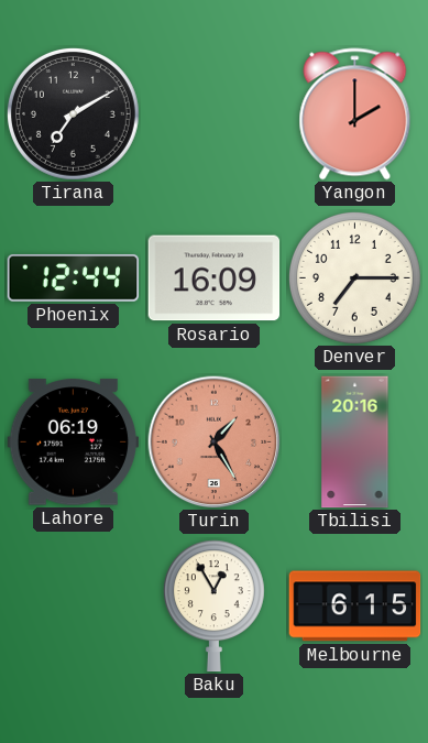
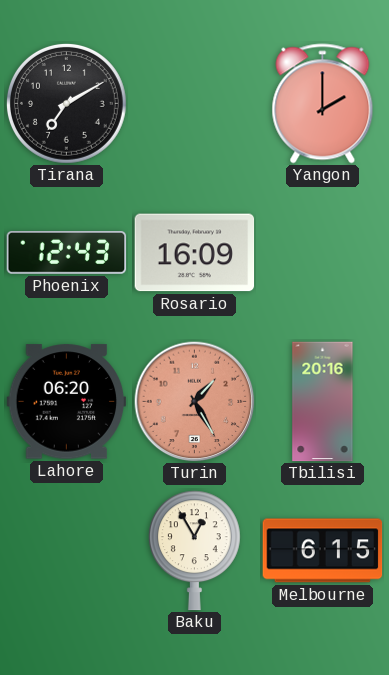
Phoenix: 12:44 -> 12:43 (67, 253)
Denver: 7:15 -> none (354, 277)
Lahore: 06:19 -> 06:20 (67, 402)
